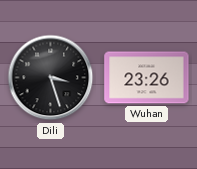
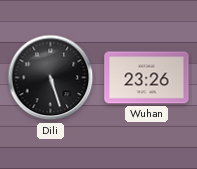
Dili: 3:27 -> 5:27 (51, 78)
